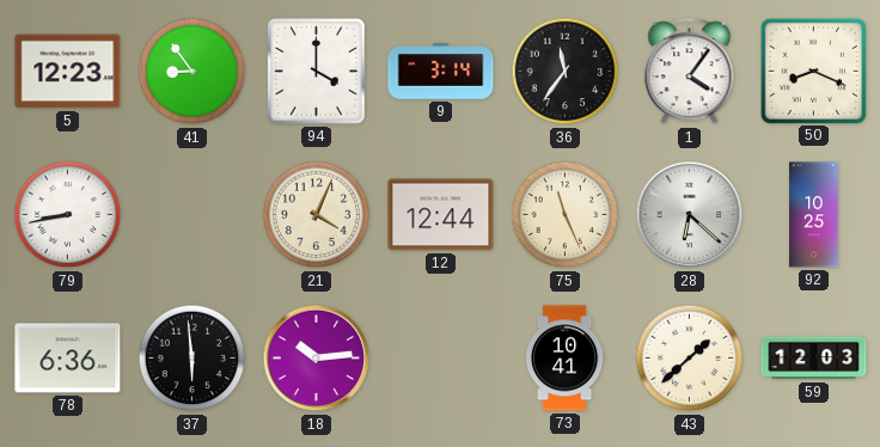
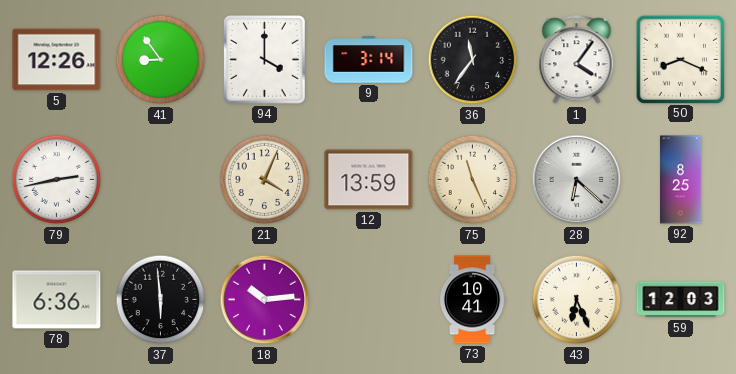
5: 12:23 -> 12:26 (57, 60)
79: 8:43 -> 2:43 (57, 180)
12: 12:44 -> 13:59 (369, 180)
92: 10:25 -> 8:25 (681, 180)
43: 1:38 -> 6:26 (577, 300)
